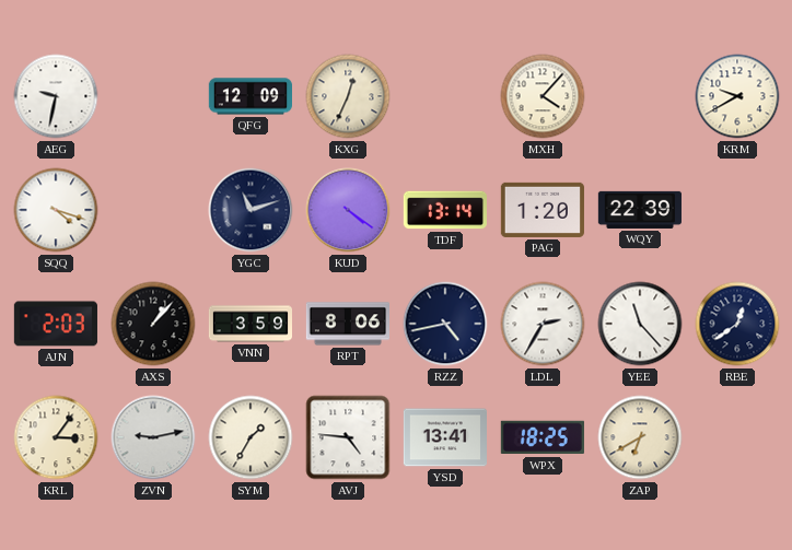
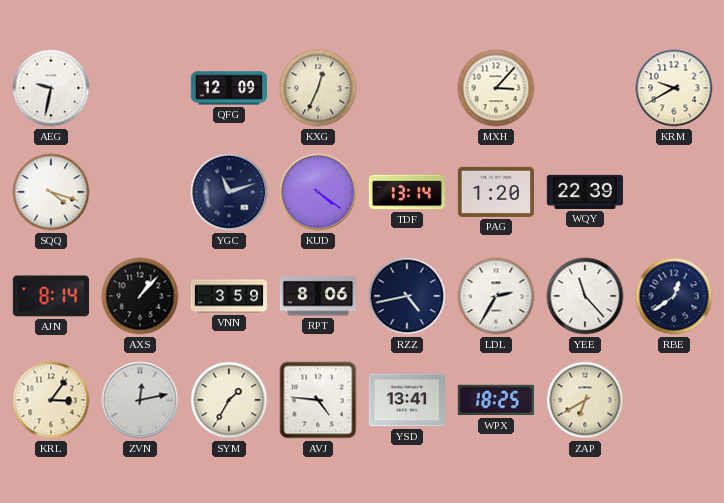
MXH: 4:07 -> 3:07 (496, 88)
AJN: 2:03 -> 8:14 (51, 296)
ZVN: 9:13 -> 12:13 (140, 400)
